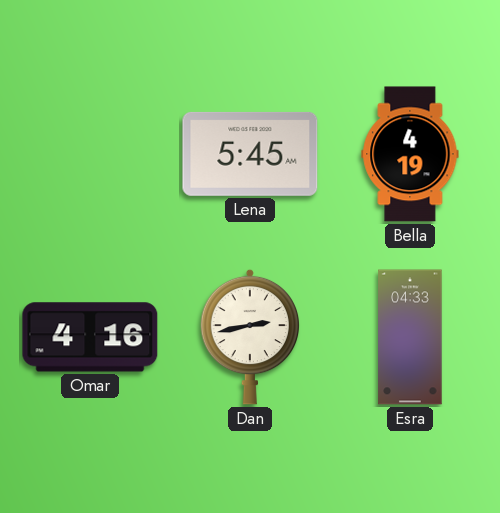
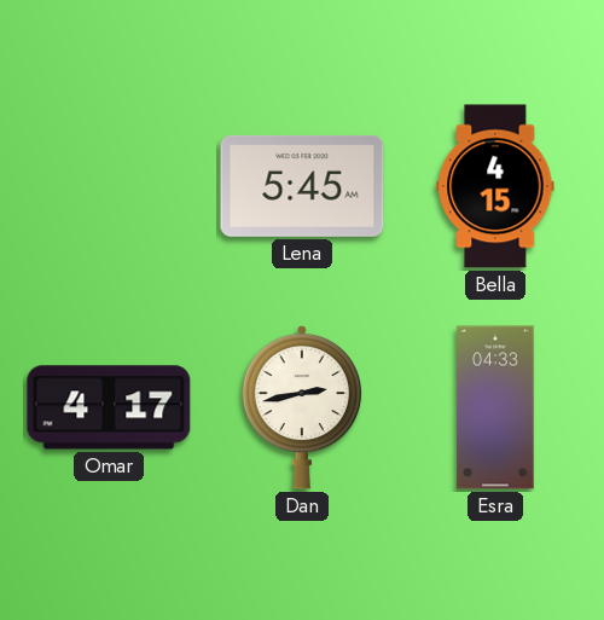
Bella: 4:19 -> 4:15 (495, 186)
Omar: 4:16 -> 4:17 (109, 407)
